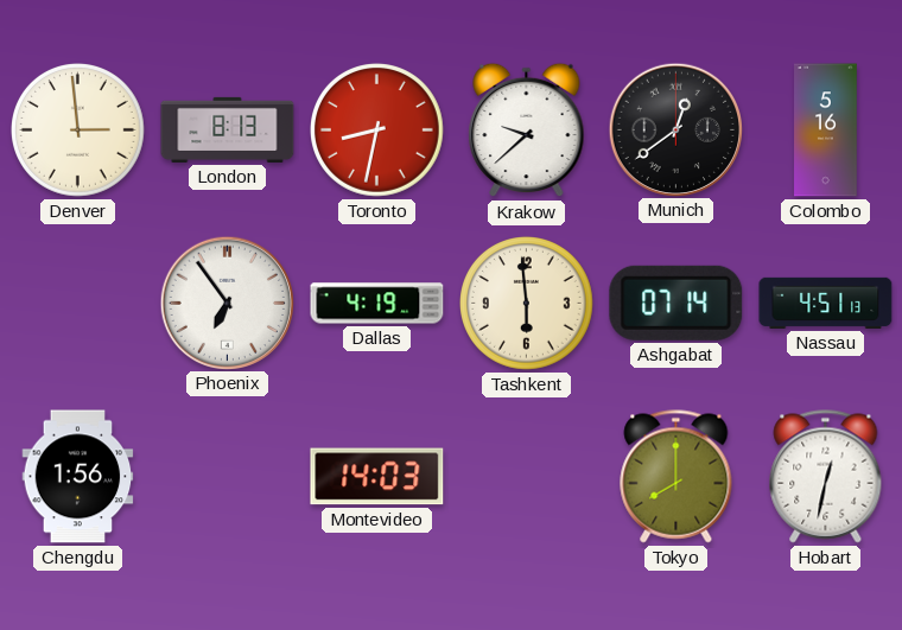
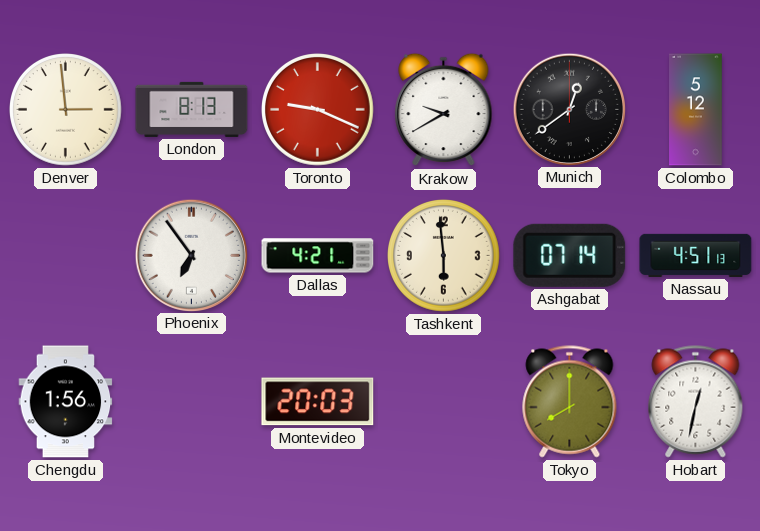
Toronto: 8:32 -> 9:19 (318, 110)
Krakow: 9:38 -> 9:40 (444, 110)
Colombo: 5:16 -> 5:12 (696, 110)
Dallas: 4:19 -> 4:21 (318, 256)
Montevideo: 14:03 -> 20:03 (318, 402)
